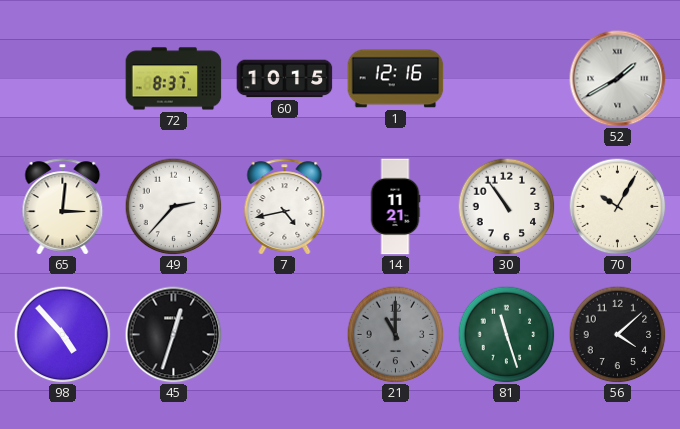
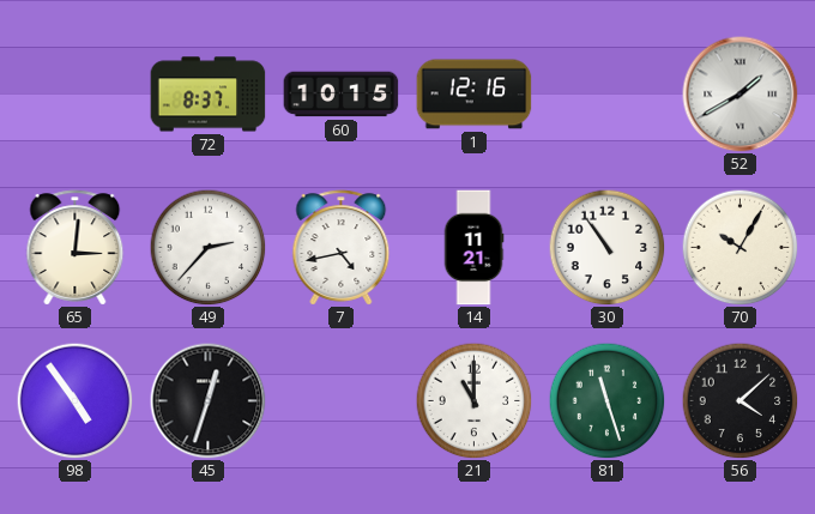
98: 4:53 -> 4:54 (74, 400)
21 dial: grey -> white (473, 400)
